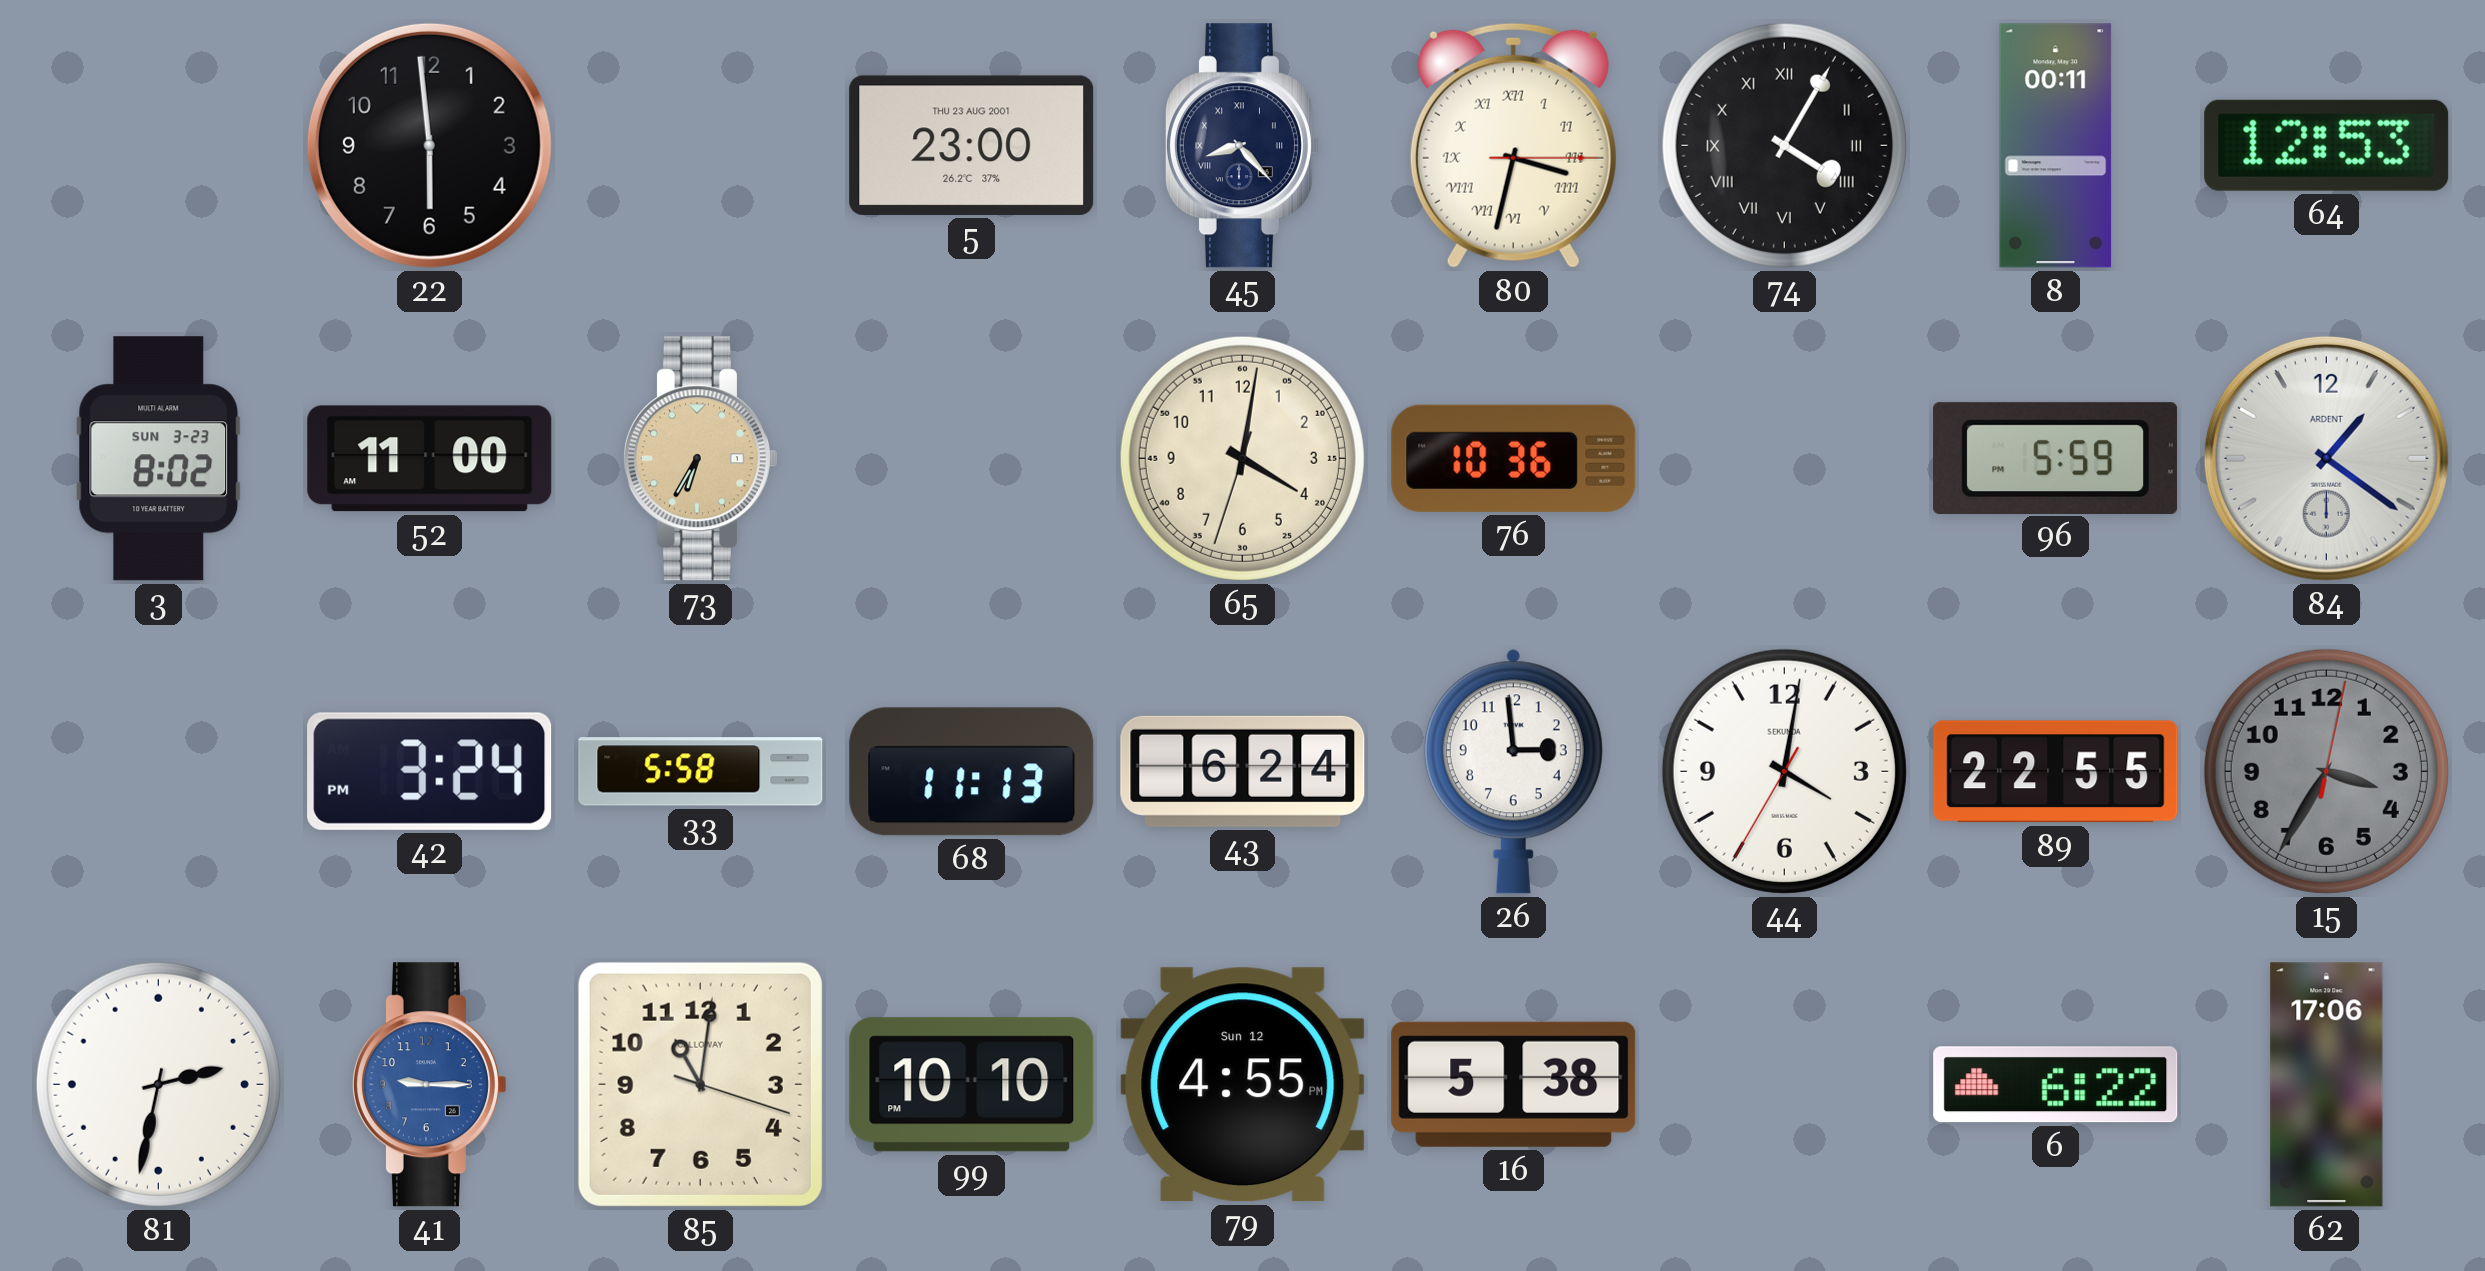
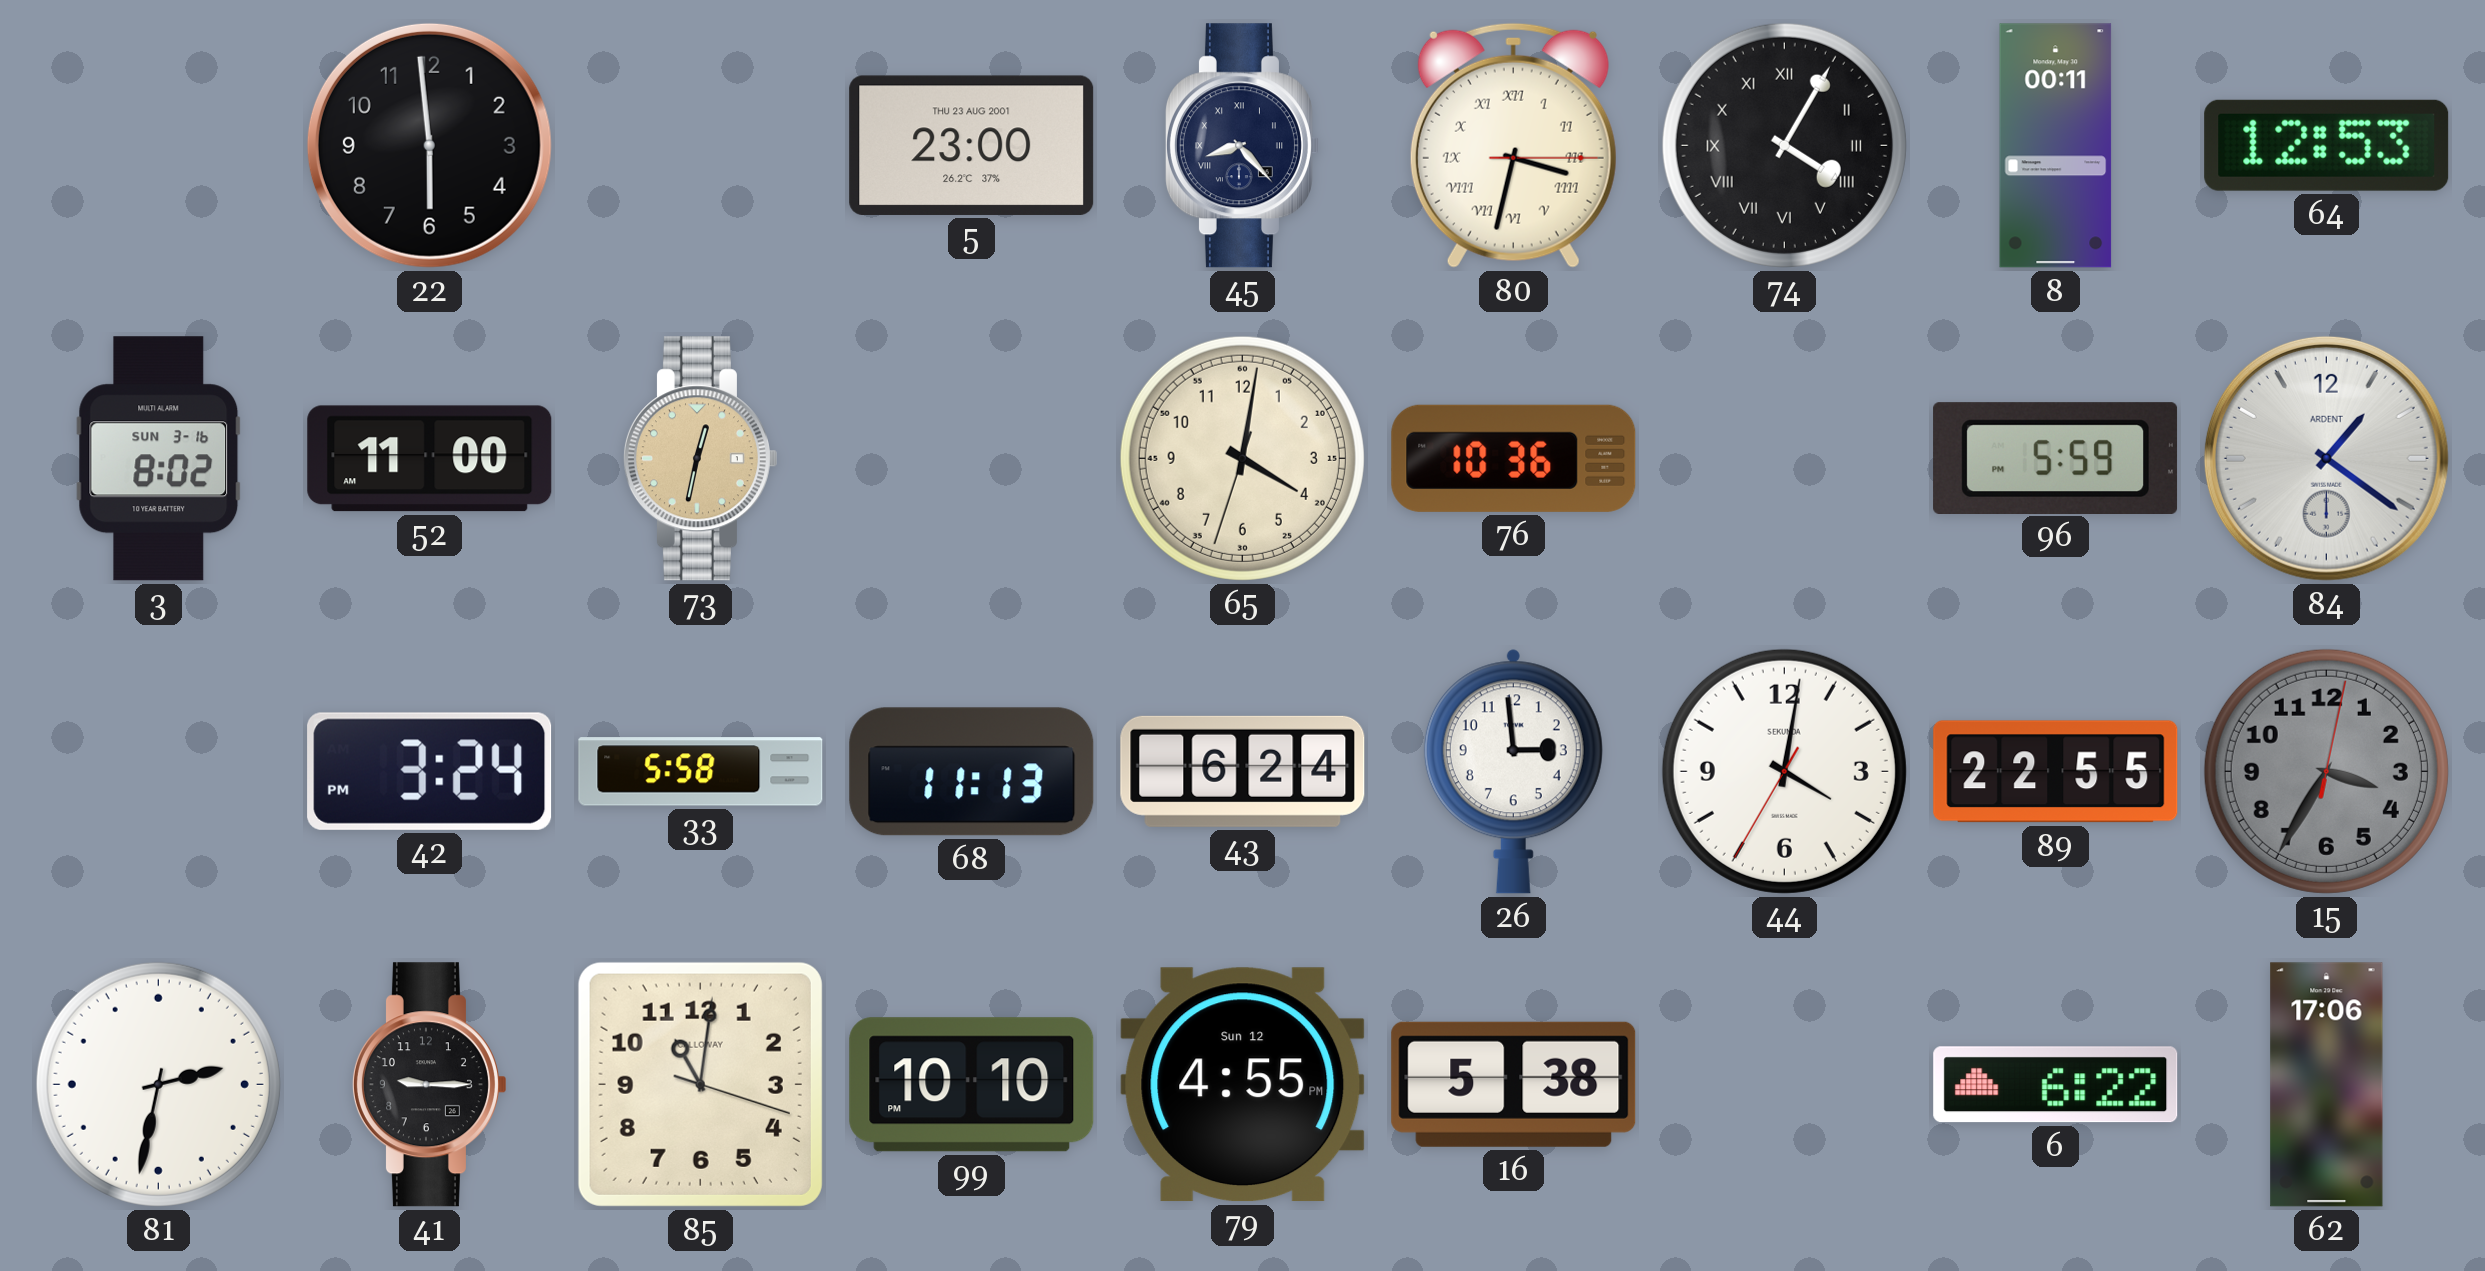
3 date: SUN 3-23 -> SUN 3-16 (159, 459)
73: 6:35 -> 12:32 (700, 459)
41 dial: blue -> black (429, 1085)
